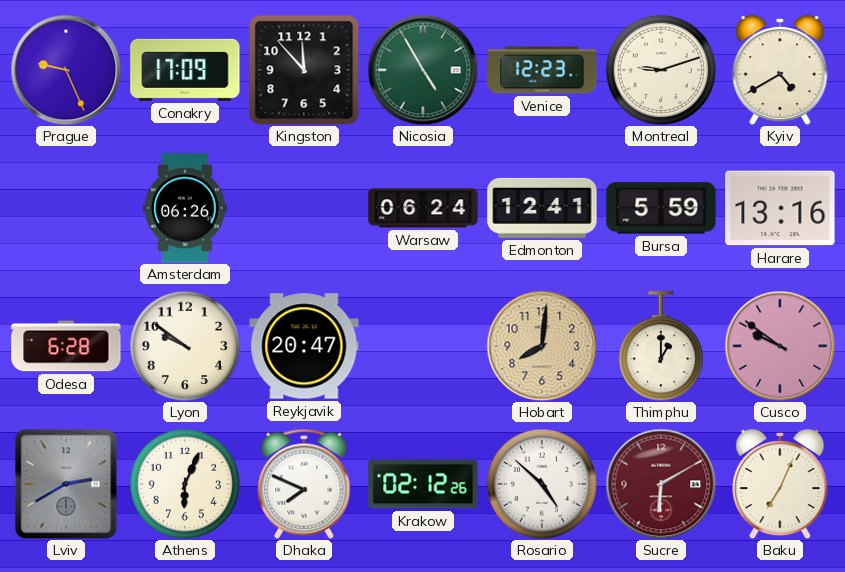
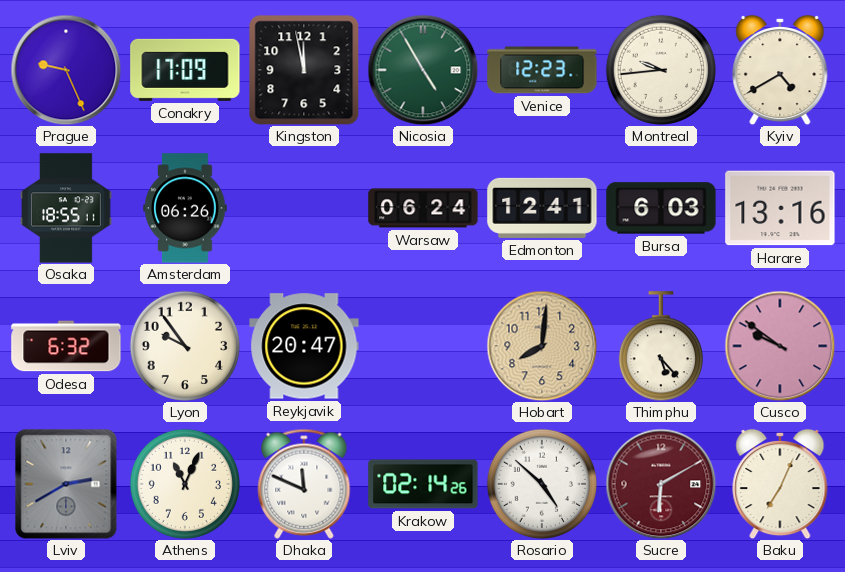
Kingston: 11:53 -> 11:58 (304, 70)
Montreal: 9:12 -> 9:44 (661, 70)
Osaka: none -> 18:55 (67, 208)
Bursa: 5:59 -> 6:03 (661, 208)
Odesa: 6:28 -> 6:32 (66, 346)
Lyon: 9:51 -> 9:54 (185, 346)
Thimphu: 1:00 -> 5:23 (661, 346)
Athens: 6:04 -> 11:04 (185, 484)
Dhaka: 7:49 -> 11:49 (304, 484)
Krakow: 02:12 -> 02:14 (423, 484)
